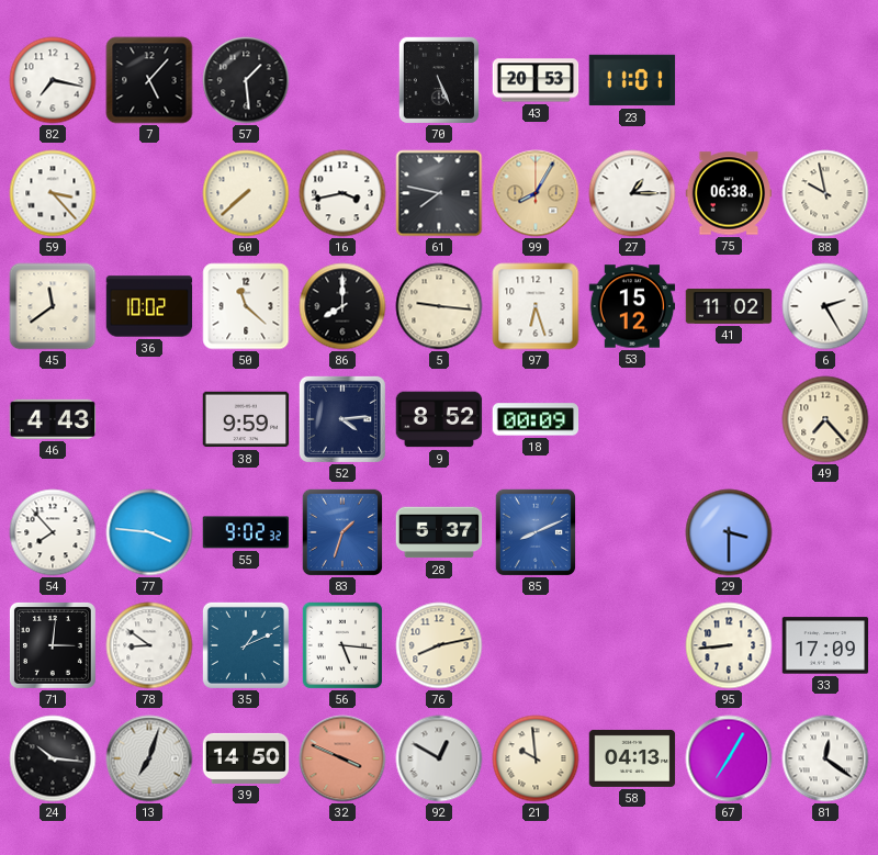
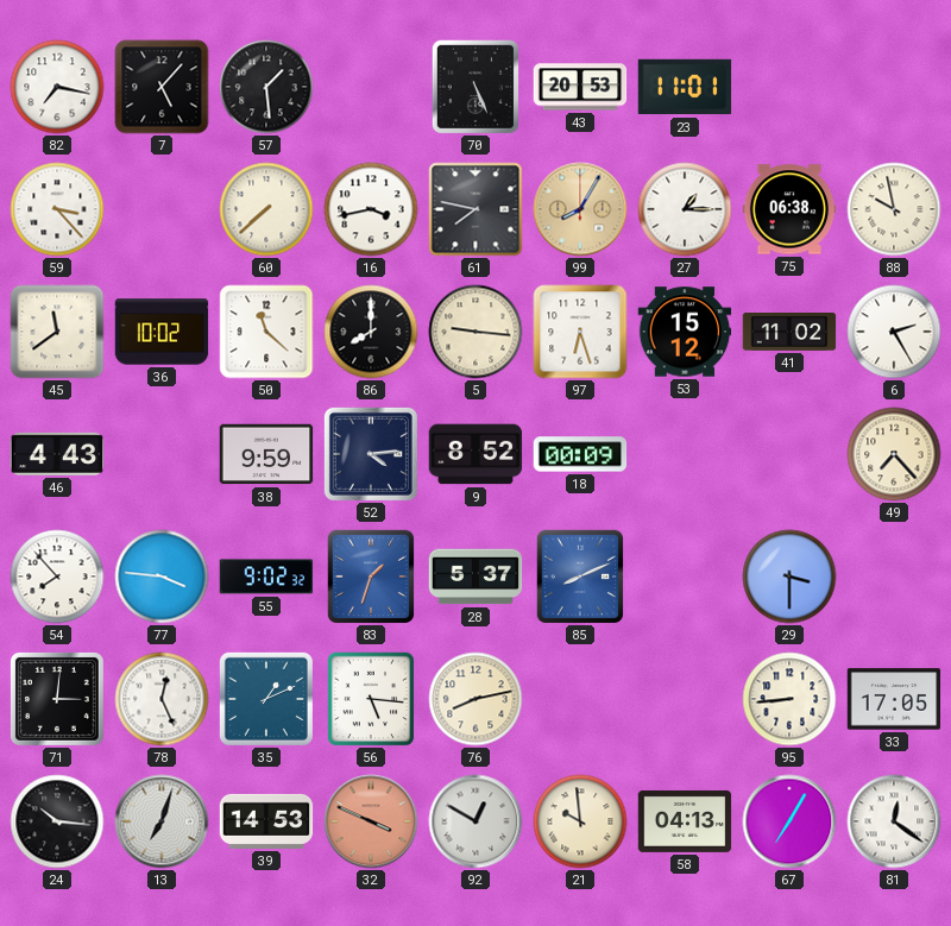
78: 8:51 -> 12:26 (162, 699)
33: 17:09 -> 17:05 (894, 699)
39: 14:50 -> 14:53 (266, 821)
